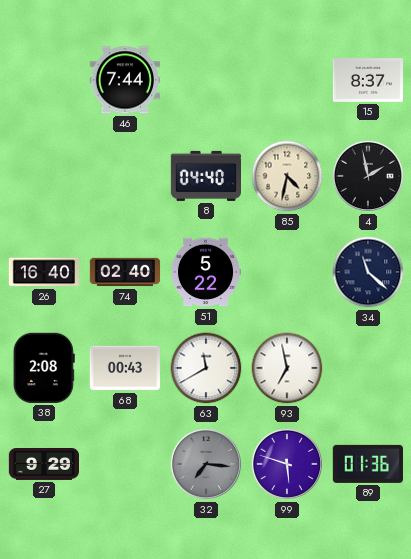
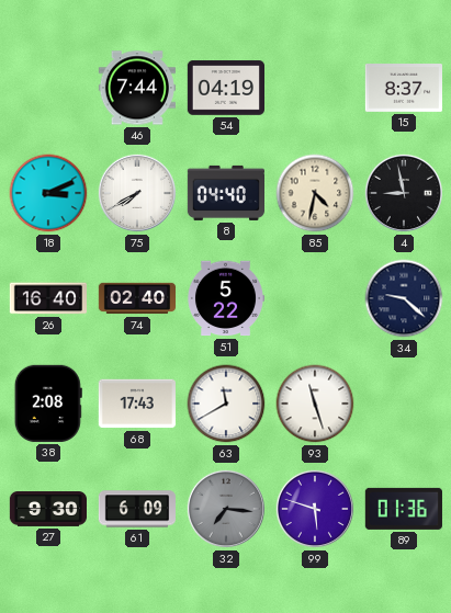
54: none -> 04:19 (225, 88)
18: none -> 3:11 (48, 193)
75: none -> 7:40 (137, 193)
4: 1:58 -> 8:58 (404, 193)
34: 11:22 -> 9:22 (404, 298)
68: 00:43 -> 17:43 (136, 404)
93: 6:58 -> 11:27 (315, 404)
27: 9:29 -> 9:30 (47, 510)
61: none -> 6:09 (136, 509)
